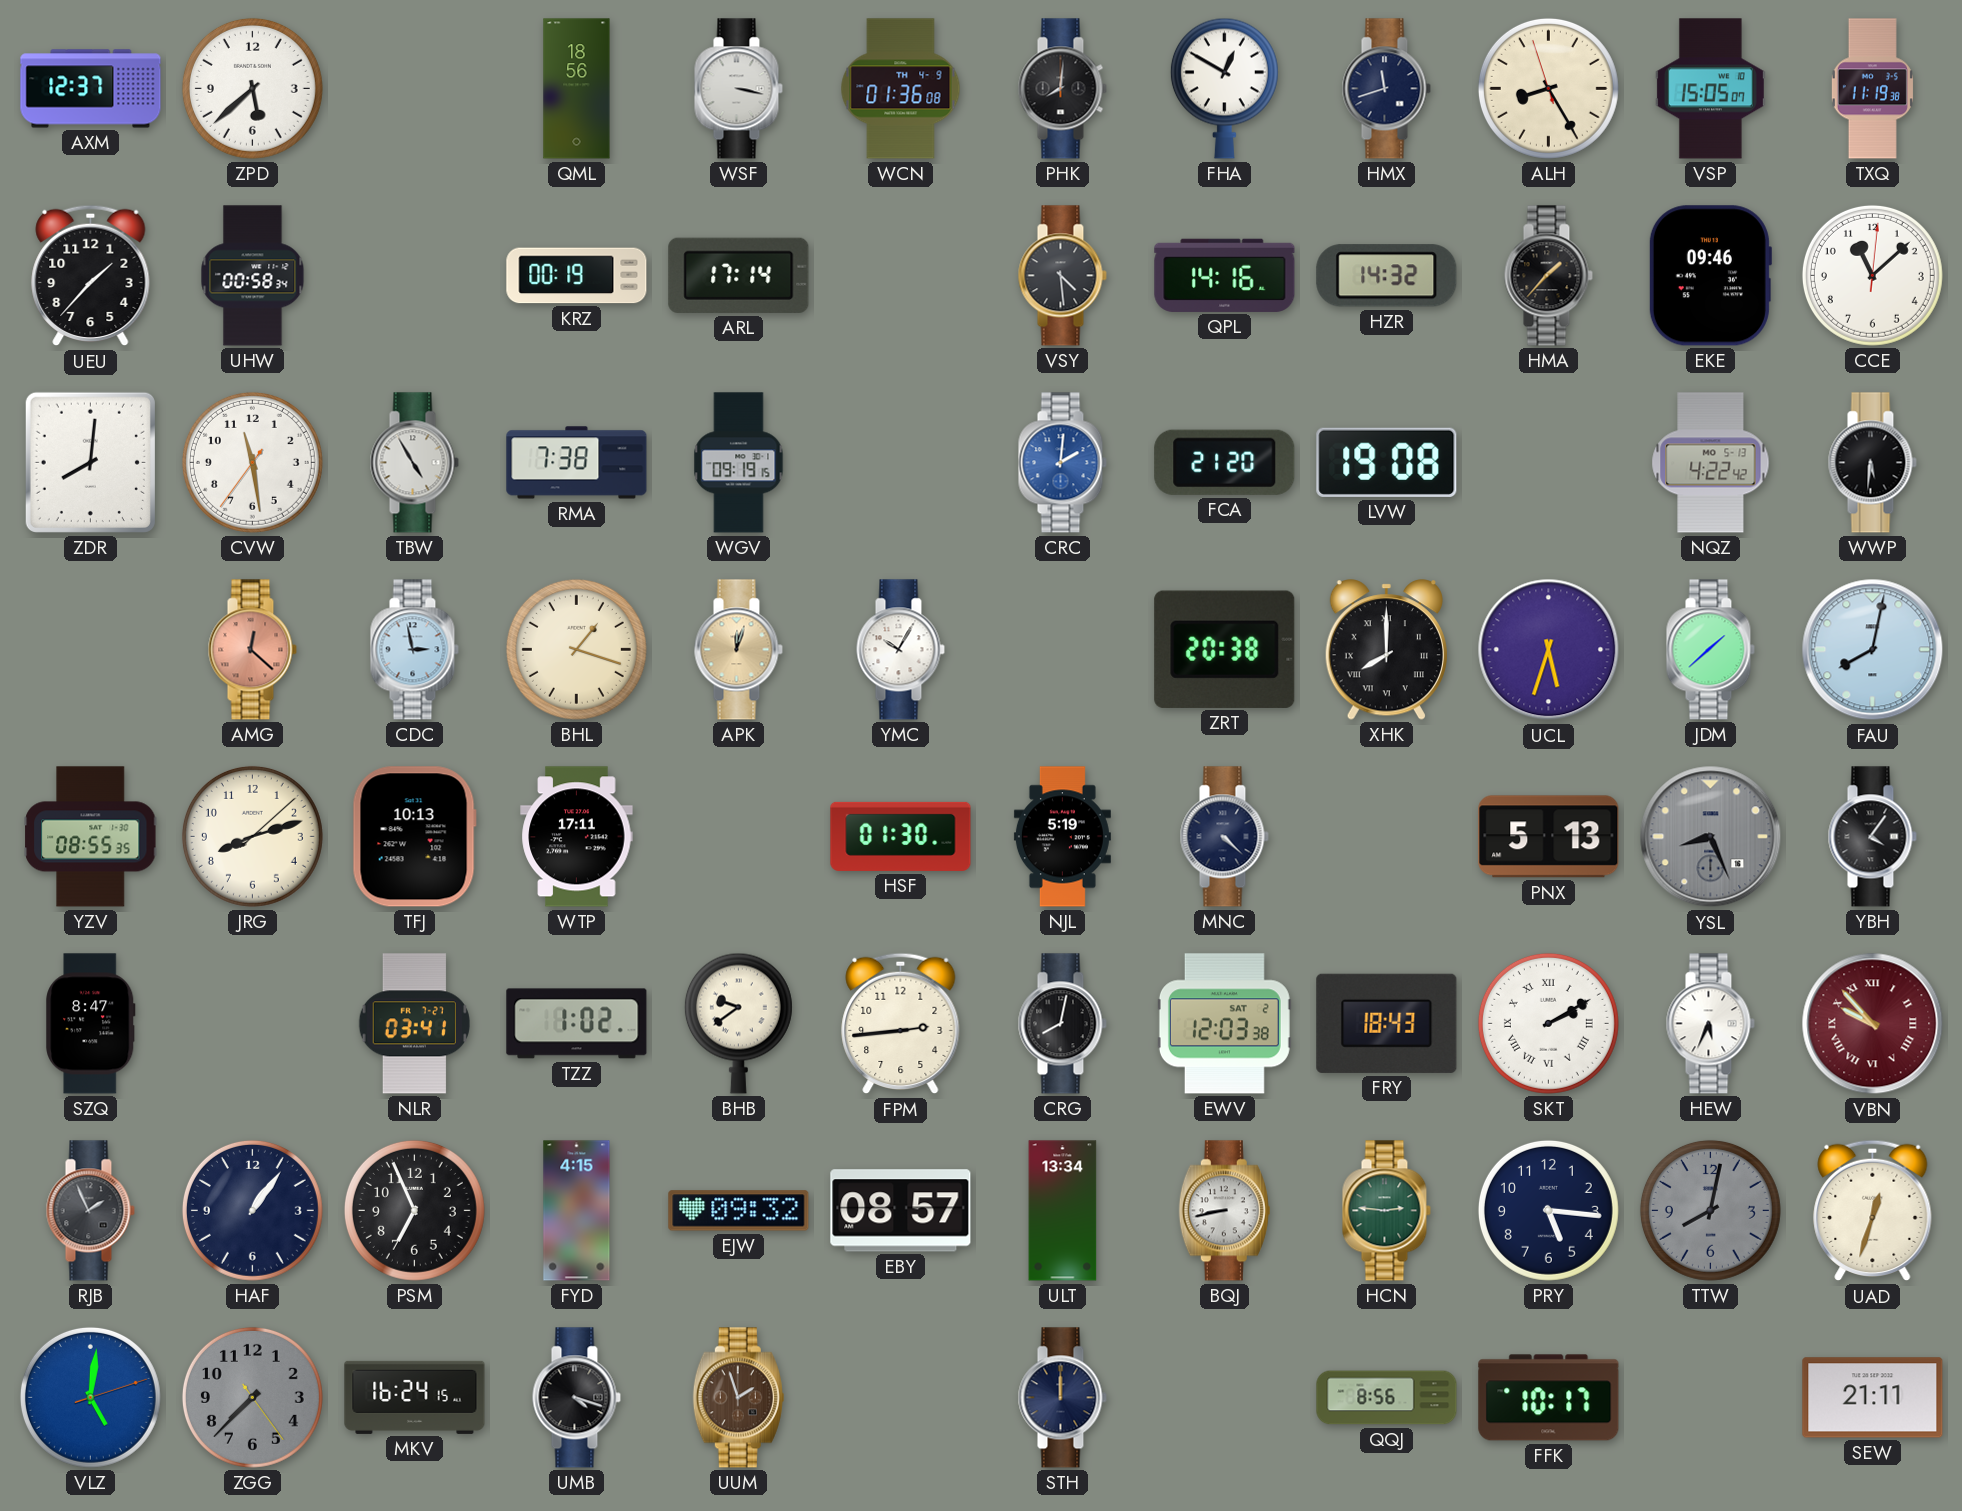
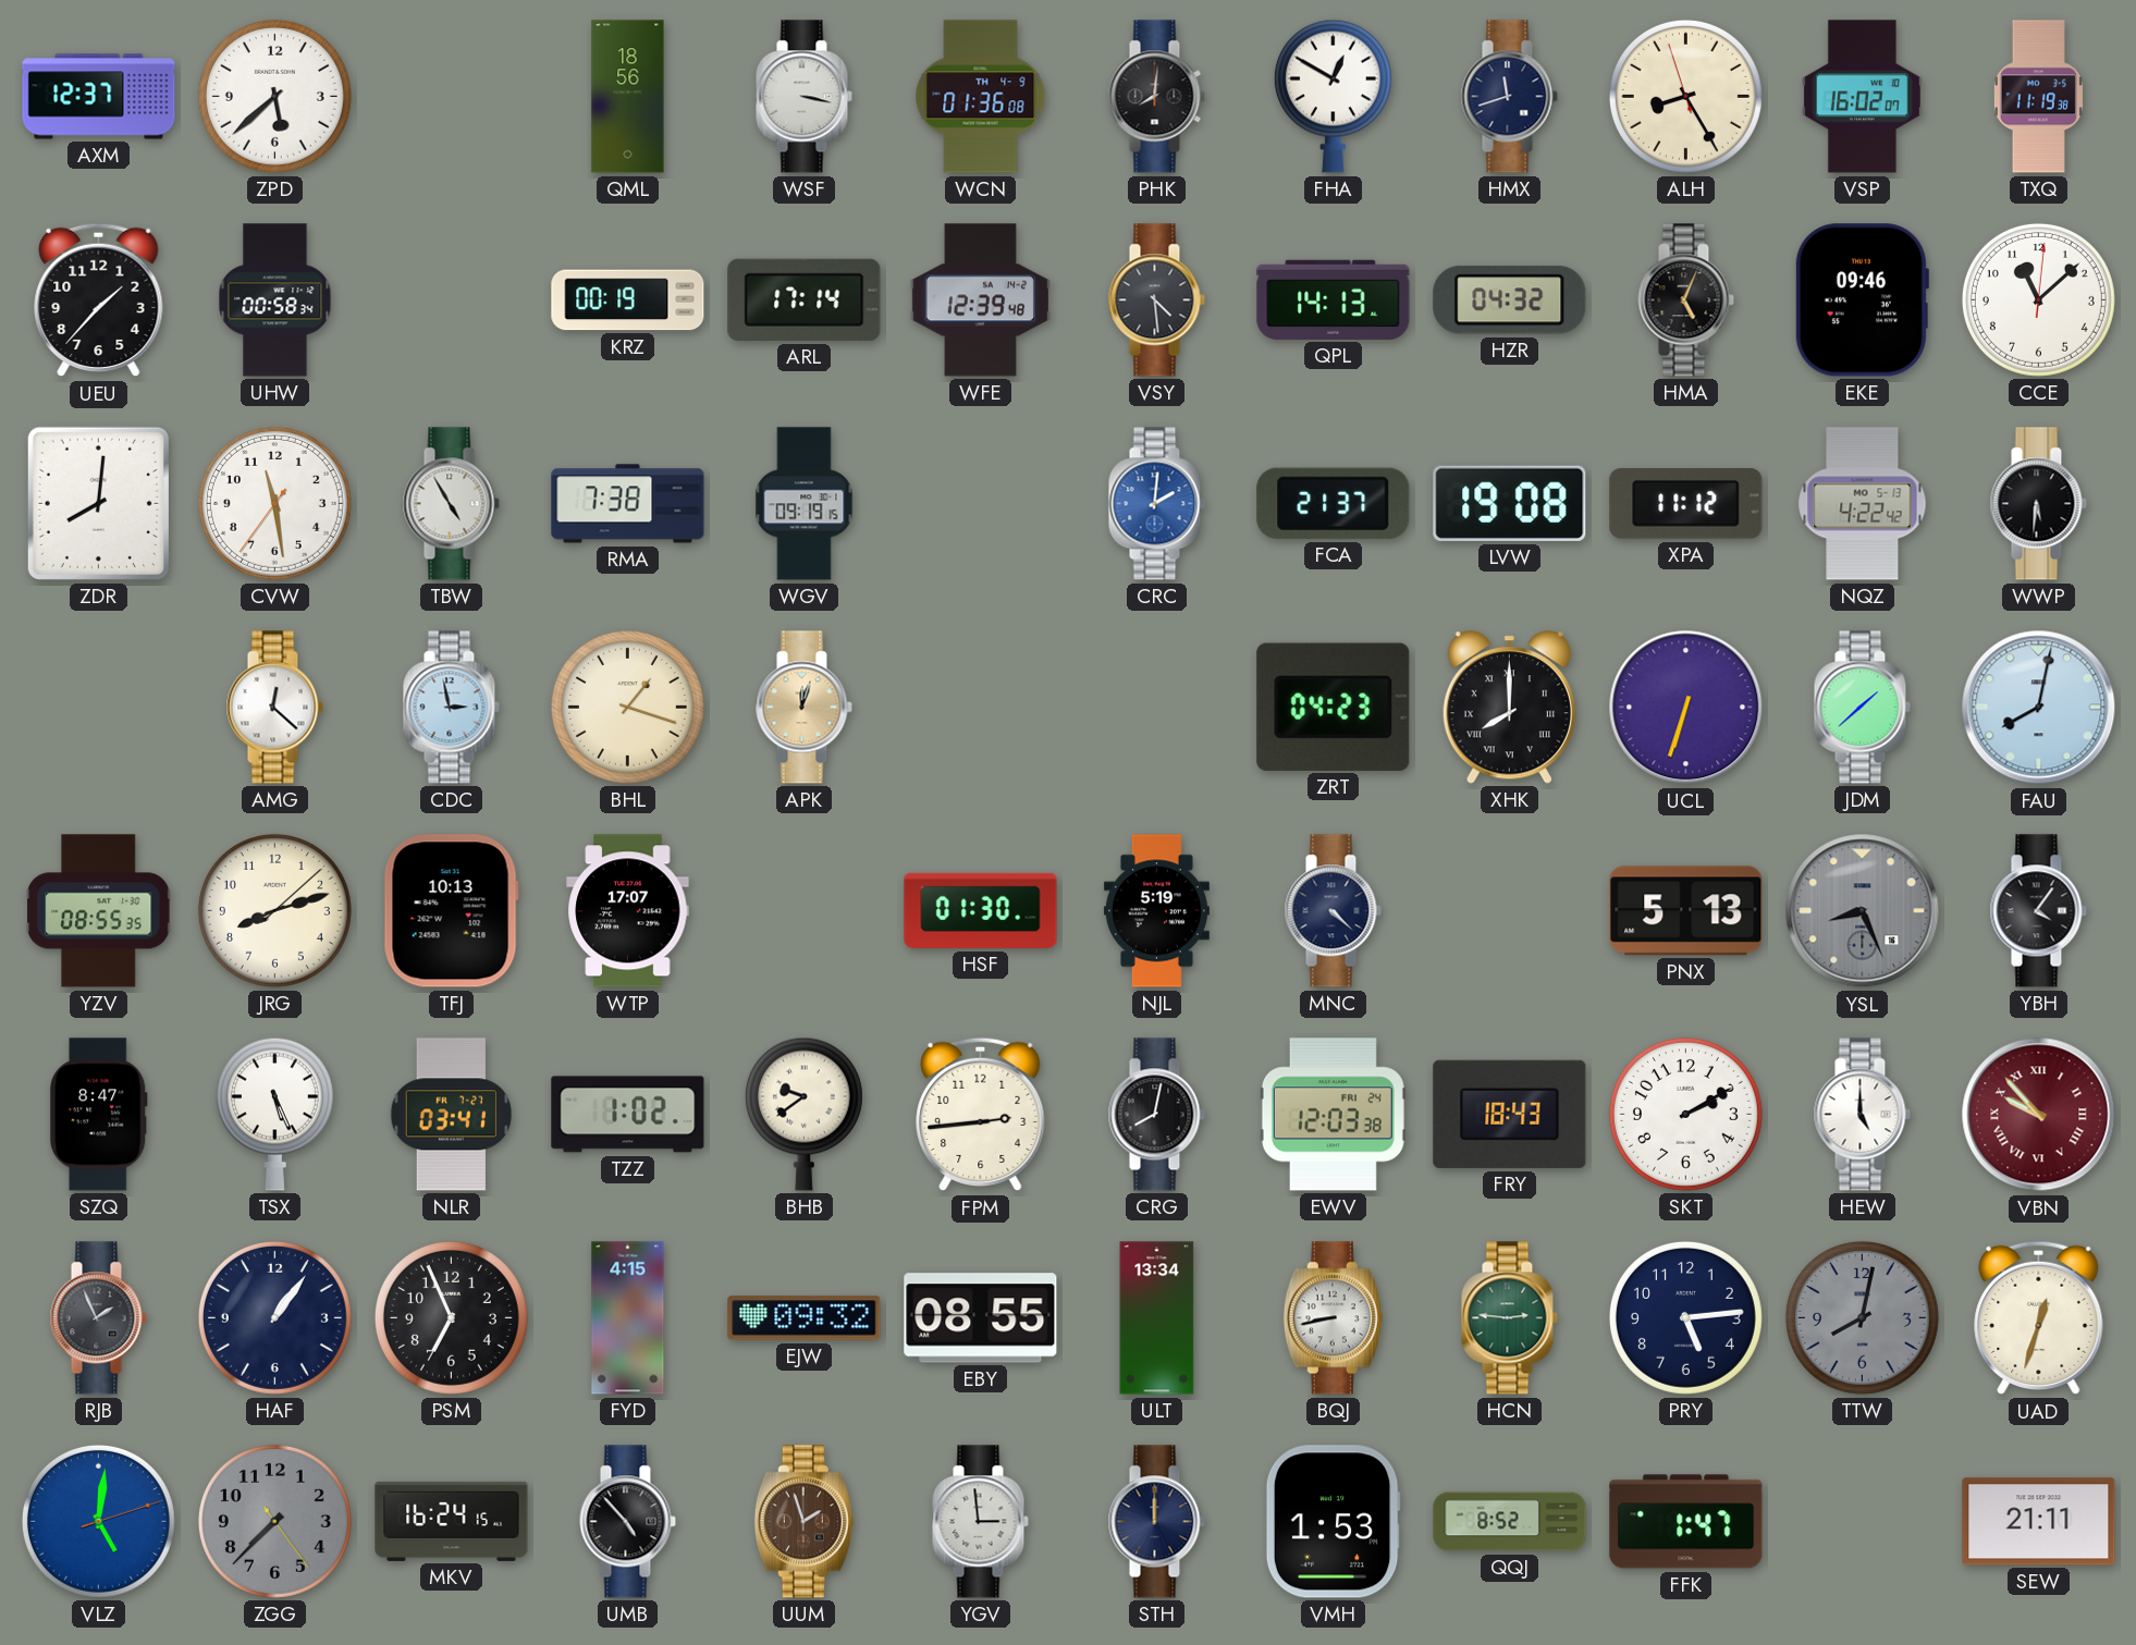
VSP: 15:05 -> 16:02 (1862, 97)
WFE: none -> 12:39 (980, 300)
QPL: 14:16 -> 14:13 (1334, 299)
HZR: 14:32 -> 04:32 (1510, 300)
HMA: 1:37 -> 5:04 (1685, 300)
FCA: 21:20 -> 21:37 (1334, 503)
XPA: none -> 11:12 (1686, 504)
AMG dial: salmon -> white (274, 708)
YMC: 10:05 -> none (900, 650)
ZRT: 20:38 -> 04:23 (1334, 707)
UCL: 5:33 -> 6:33 (1686, 708)
WTP: 17:11 -> 17:07 (628, 911)
TSX: none -> 5:26 (274, 1114)
EWV date: SAT 2 -> FRI 24 (1333, 1115)
SKT numerals: Roman -> Arabic (1685, 1114)
HEW: 5:34 -> 5:00 (1862, 1115)
EBY: 08:57 -> 08:55 (981, 1318)
PRY: 5:16 -> 5:14 (1685, 1317)
UMB: 4:18 -> 4:53 (627, 1522)
YGV: none -> 2:59 (980, 1522)
VMH: none -> 1:53 (1333, 1522)
QQJ: 8:56 -> 8:52 (1510, 1522)
FFK: 10:17 -> 1:47 (1686, 1522)
